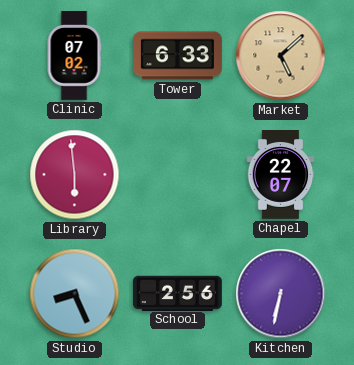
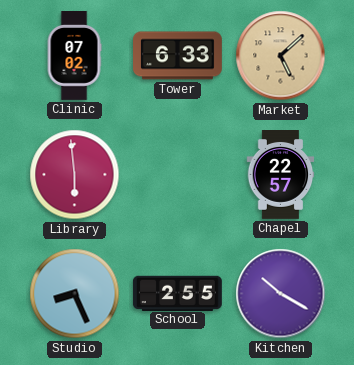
Chapel: 22:07 -> 22:57 (281, 175)
School: 2:56 -> 2:55 (178, 293)
Kitchen: 6:32 -> 10:20 (281, 294)
